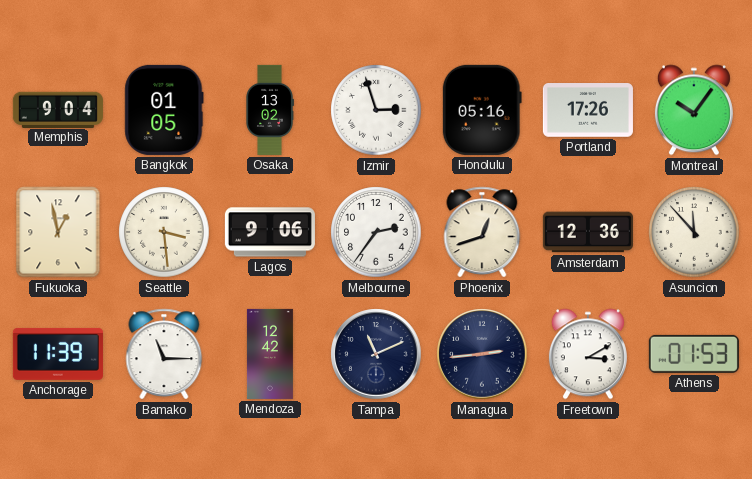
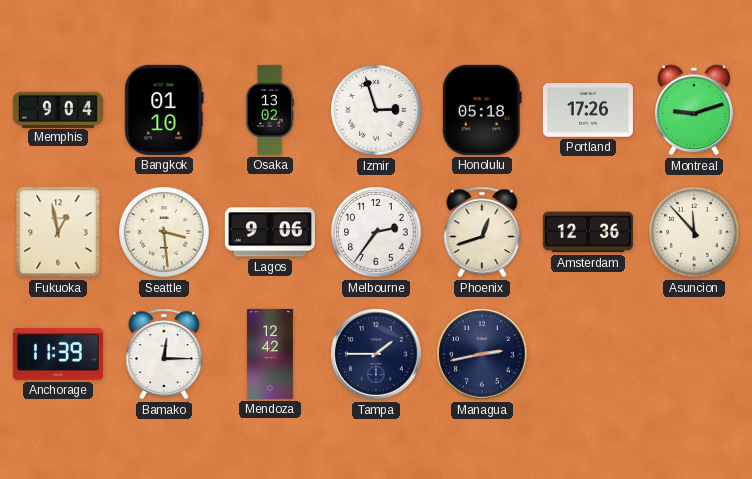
Bangkok: 01:05 -> 01:10 (164, 110)
Honolulu: 05:16 -> 05:18 (482, 110)
Montreal: 10:06 -> 9:12 (694, 110)
Bamako: 11:15 -> 12:15 (164, 354)
Tampa: 11:11 -> 1:45 (376, 354)
Managua: 2:44 -> 2:43 (482, 354)
Freetown: 3:10 -> none (588, 354)
Athens: 01:53 -> none (694, 354)
